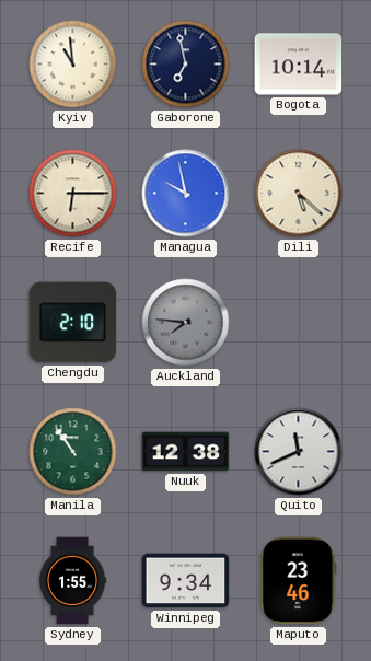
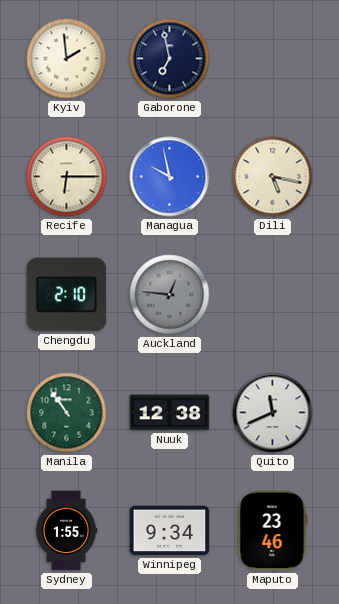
Kyiv: 10:59 -> 1:59 (67, 59)
Bogota: 10:14 -> none (299, 65)
Dili: 5:22 -> 5:17 (273, 177)
Auckland: 7:46 -> 12:46 (170, 295)
